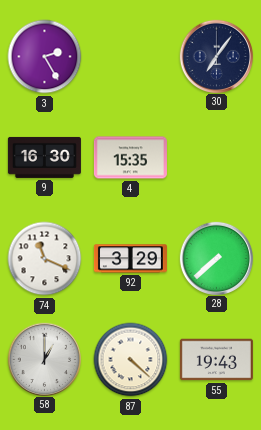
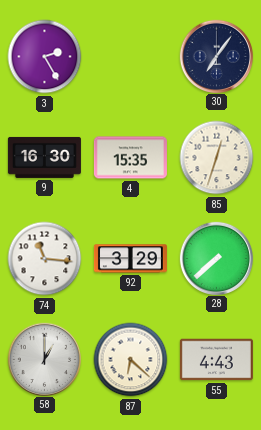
85: none -> 12:33 (217, 158)
74: 11:19 -> 11:16 (45, 259)
87: 4:22 -> 6:22 (131, 360)
55: 19:43 -> 4:43 (216, 360)
